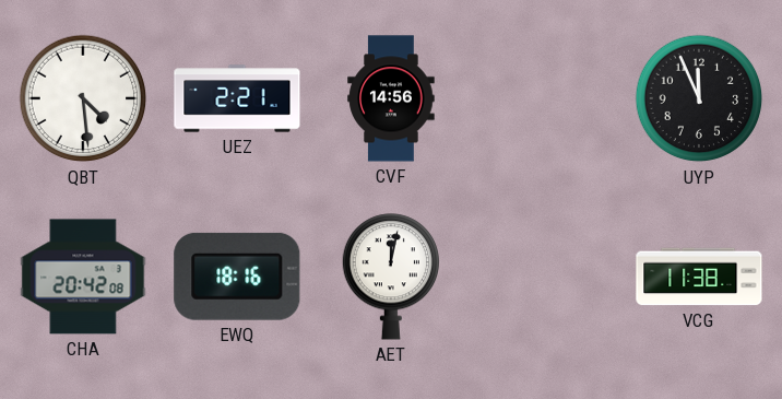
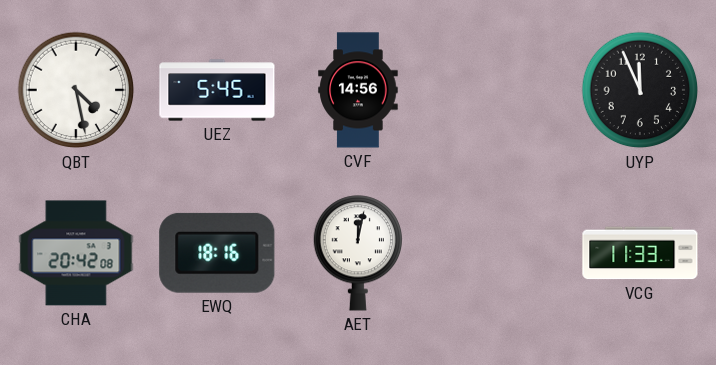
QBT: 4:29 -> 4:28 (76, 90)
UEZ: 2:21 -> 5:45 (217, 90)
VCG: 11:38 -> 11:33 (640, 253)
